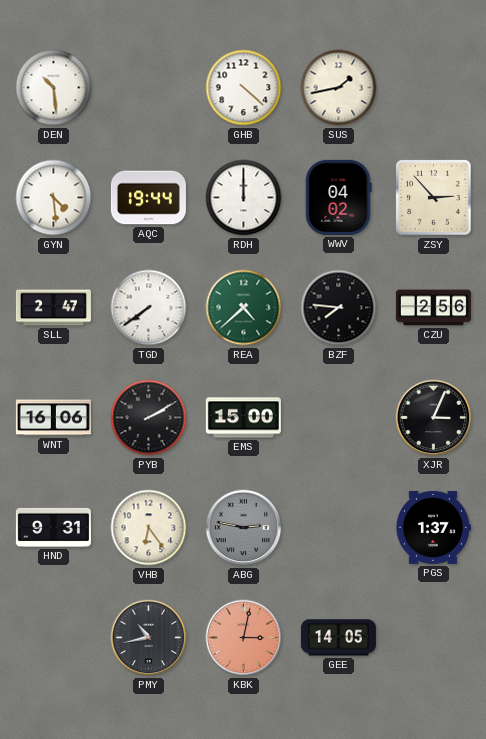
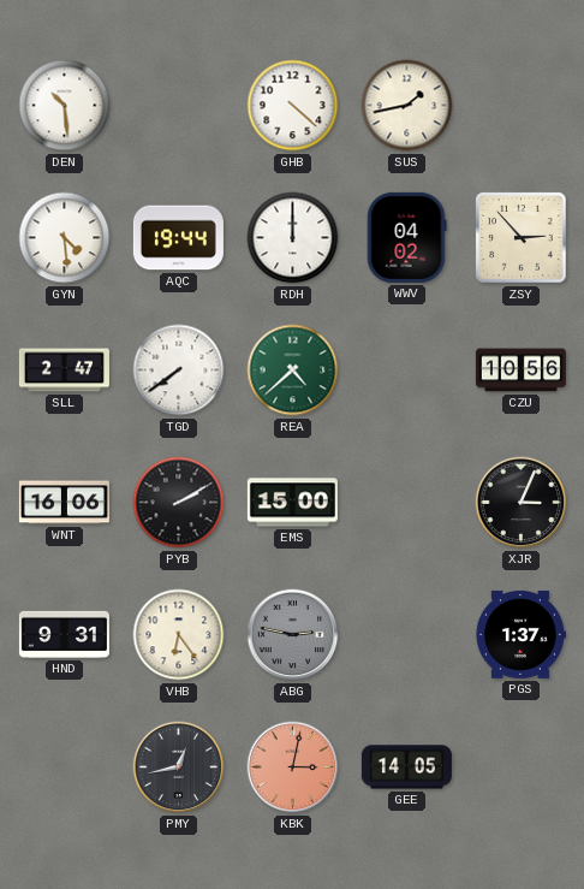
BZF: 7:46 -> none (339, 308)
CZU: 2:56 -> 10:56 (520, 371)
PMY: 10:43 -> 12:43 (179, 767)
